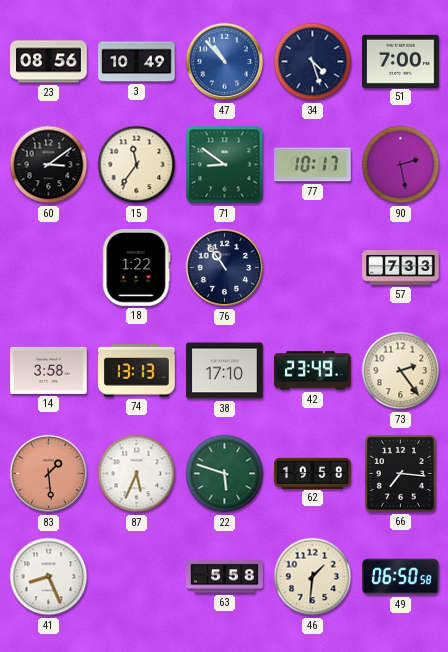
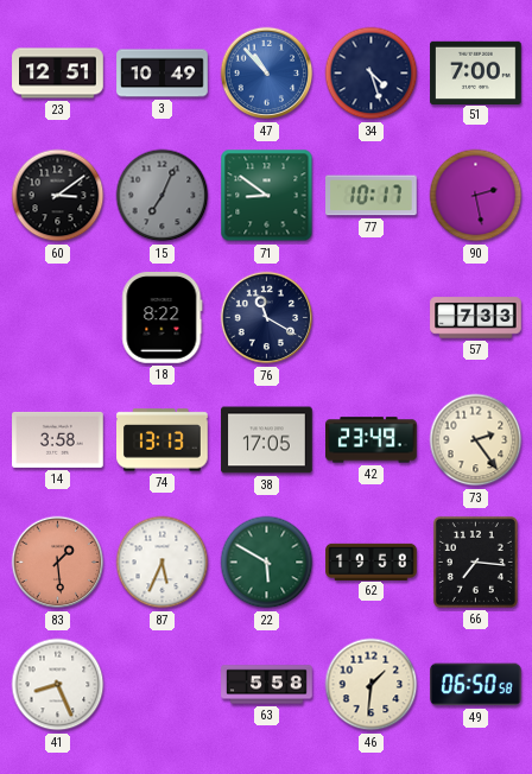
23: 08:56 -> 12:51 (58, 74)
15: 11:36 -> 7:04 (163, 196)
15 dial: cream -> grey (163, 196)
18: 1:22 -> 8:22 (163, 318)
76: 10:54 -> 11:20 (267, 318)
38: 17:10 -> 17:05 (267, 440)
22: 5:48 -> 5:50 (267, 563)
